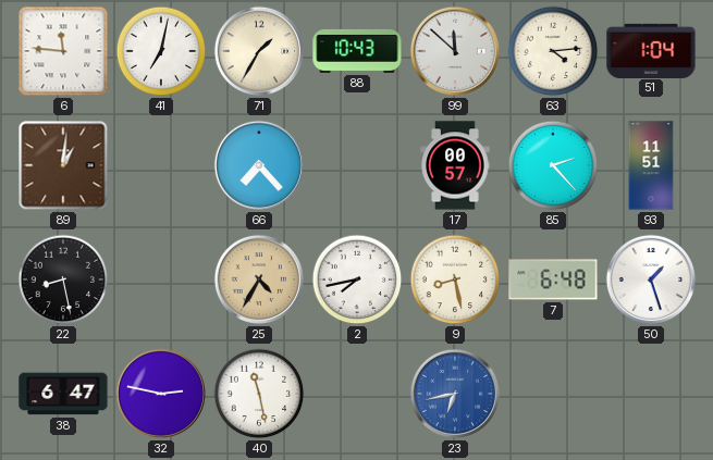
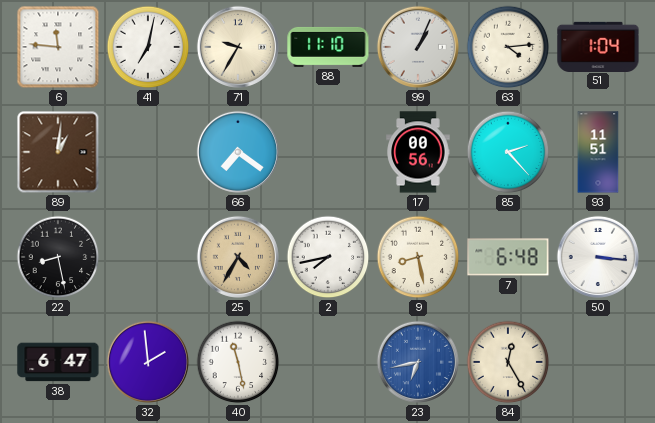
71: 1:35 -> 9:35 (238, 47)
88: 10:43 -> 11:10 (328, 47)
99: 11:52 -> 1:04 (418, 47)
66: 7:23 -> 7:21 (238, 152)
17: 00:57 -> 00:56 (418, 152)
50: 1:27 -> 3:16 (598, 257)
32: 2:47 -> 1:59 (148, 362)
84: none -> 12:25 (508, 362)
